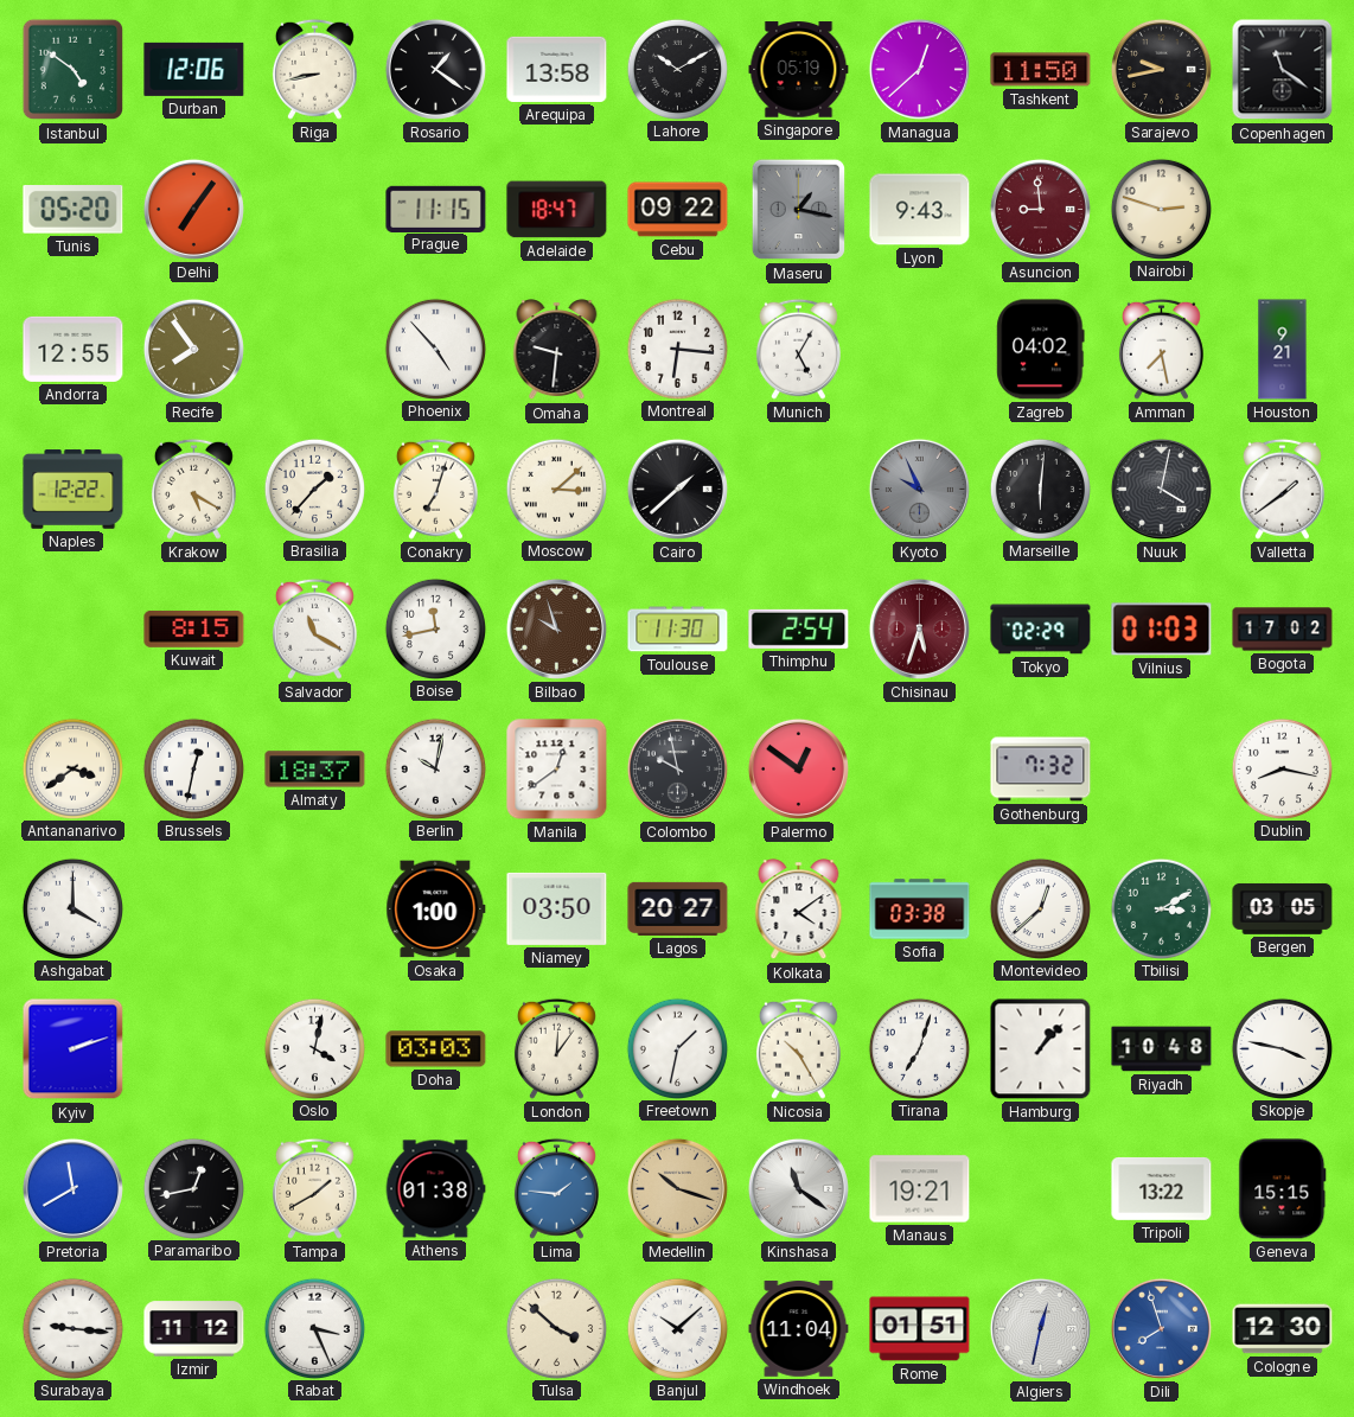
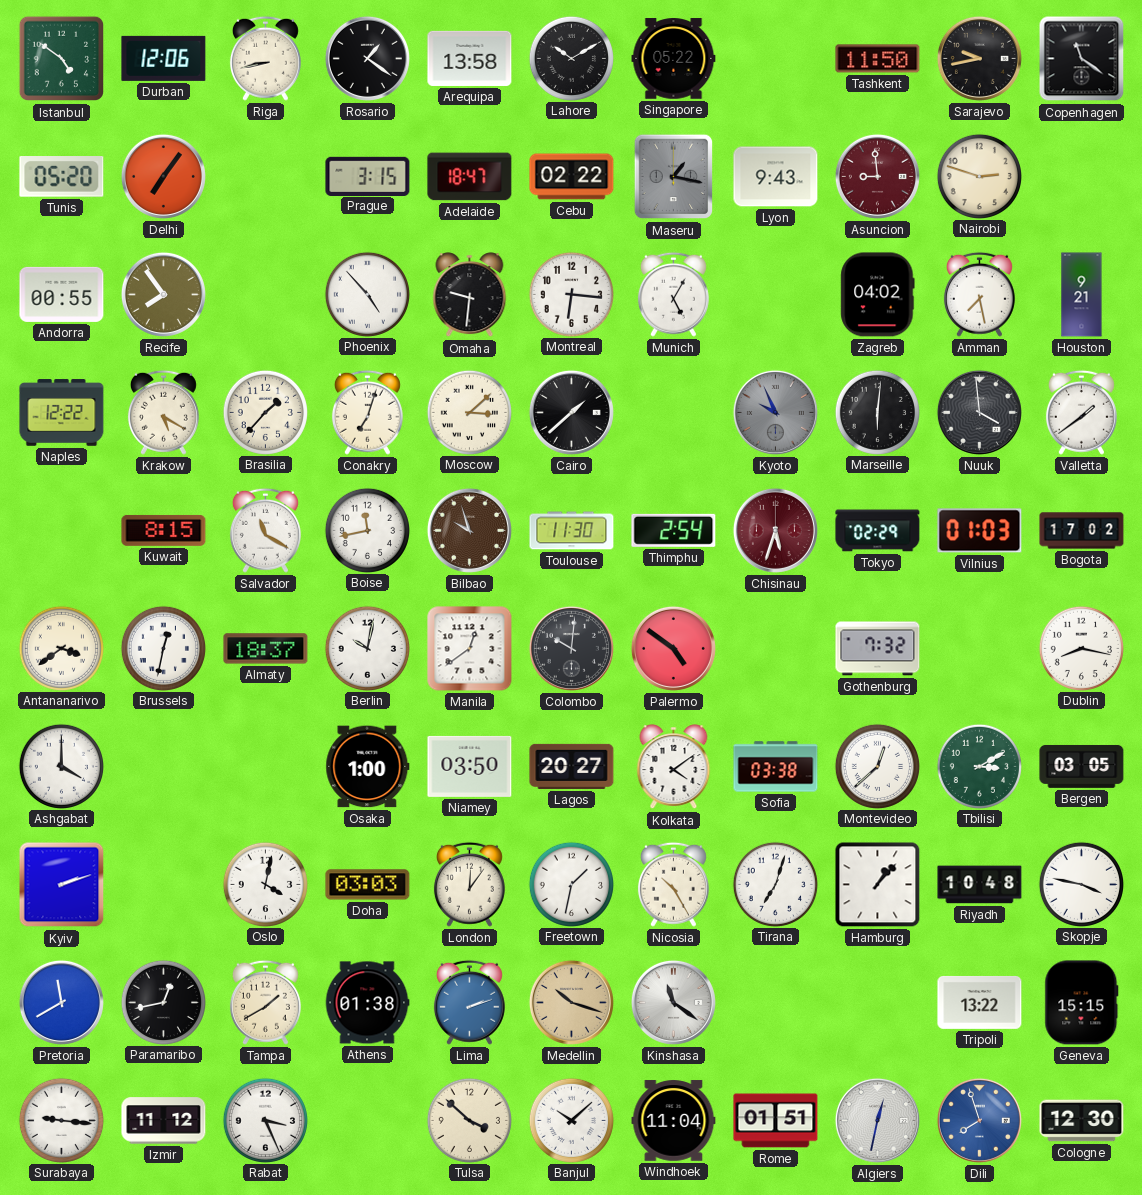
Singapore: 05:19 -> 05:22 (674, 59)
Managua: 12:38 -> none (919, 69)
Prague: 11:15 -> 3:15 (368, 176)
Cebu: 09:22 -> 02:22 (572, 177)
Andorra: 12:55 -> 00:55 (62, 294)
Nuuk: 4:02 -> 3:59 (979, 412)
Colombo: 9:58 -> 10:01 (571, 648)
Palermo: 12:51 -> 4:51 (673, 648)
Lima: 1:46 -> 2:12 (469, 1002)
Manaus: 19:21 -> none (920, 1189)
